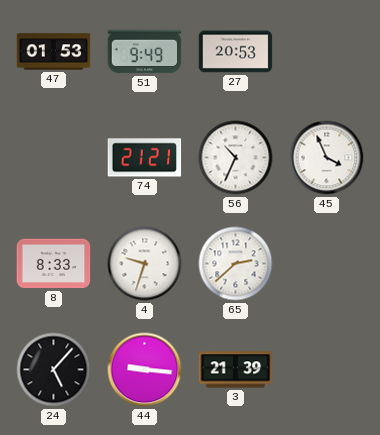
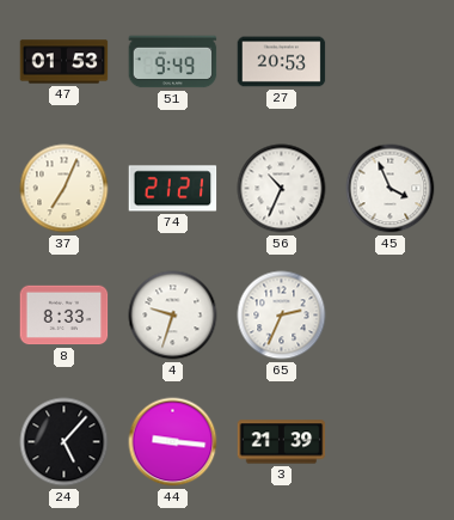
37: none -> 7:04 (65, 189)
65: 2:38 -> 2:34 (282, 316)
